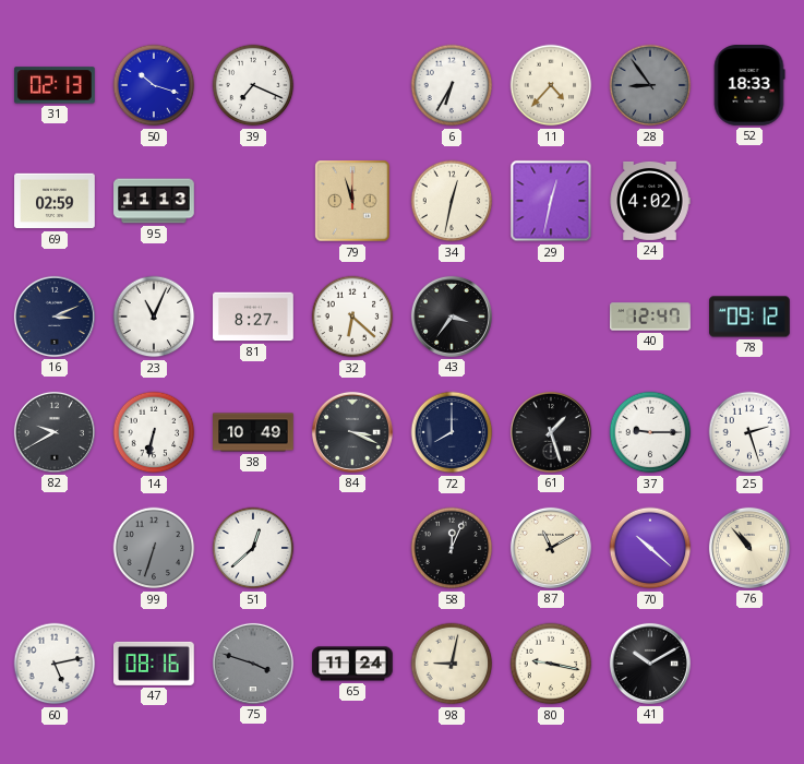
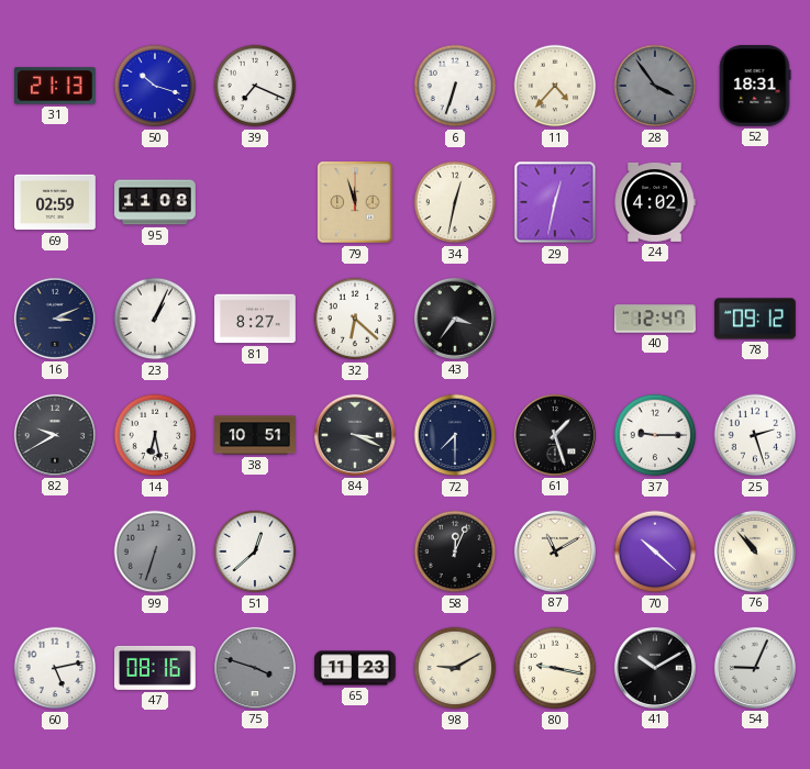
31: 02:13 -> 21:13 (56, 86)
6: 6:35 -> 6:33 (455, 86)
28: 8:54 -> 3:54 (655, 86)
52: 18:33 -> 18:31 (755, 87)
95: 11:13 -> 11:08 (155, 202)
23: 11:04 -> 1:04 (155, 319)
14: 6:32 -> 6:28 (155, 435)
38: 10:49 -> 10:51 (255, 435)
72: 8:00 -> 7:30 (455, 435)
65: 11:24 -> 11:23 (355, 668)
98: 9:02 -> 9:10 (455, 668)
54: none -> 9:04 (755, 668)
